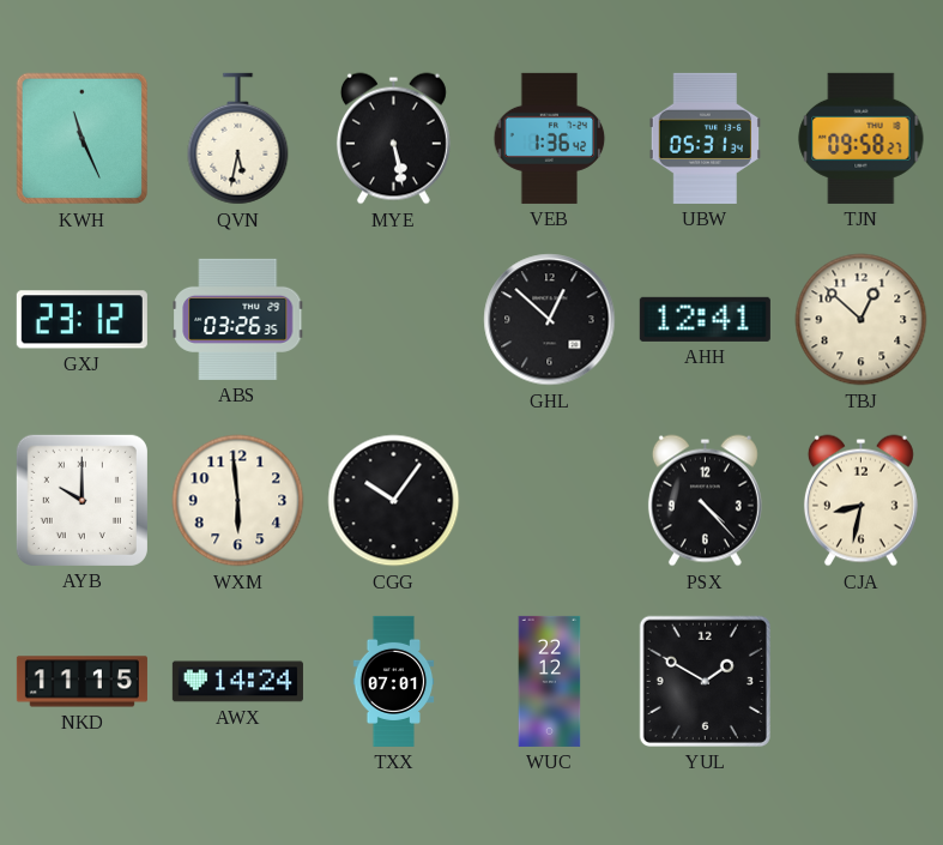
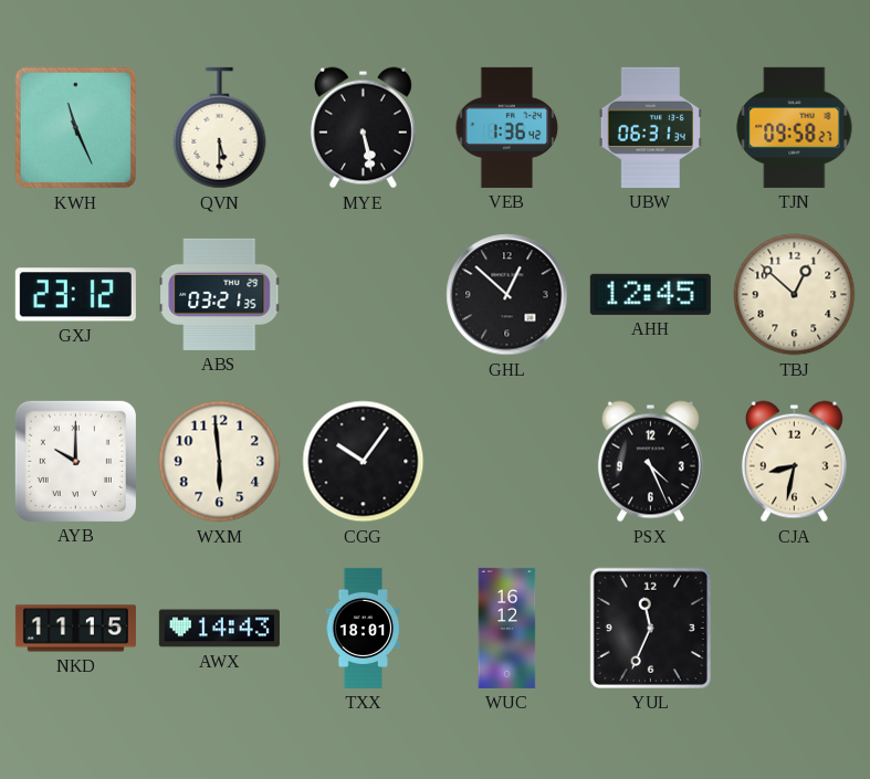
QVN: 5:32 -> 5:30 (220, 128)
UBW: 05:31 -> 06:31 (650, 127)
ABS: 03:26 -> 03:21 (220, 294)
AHH: 12:41 -> 12:45 (650, 294)
PSX: 4:23 -> 4:26 (650, 462)
AWX: 14:24 -> 14:43 (219, 629)
TXX: 07:01 -> 18:01 (364, 628)
WUC: 22:12 -> 16:12 (507, 628)
YUL: 1:50 -> 11:34 (650, 628)
